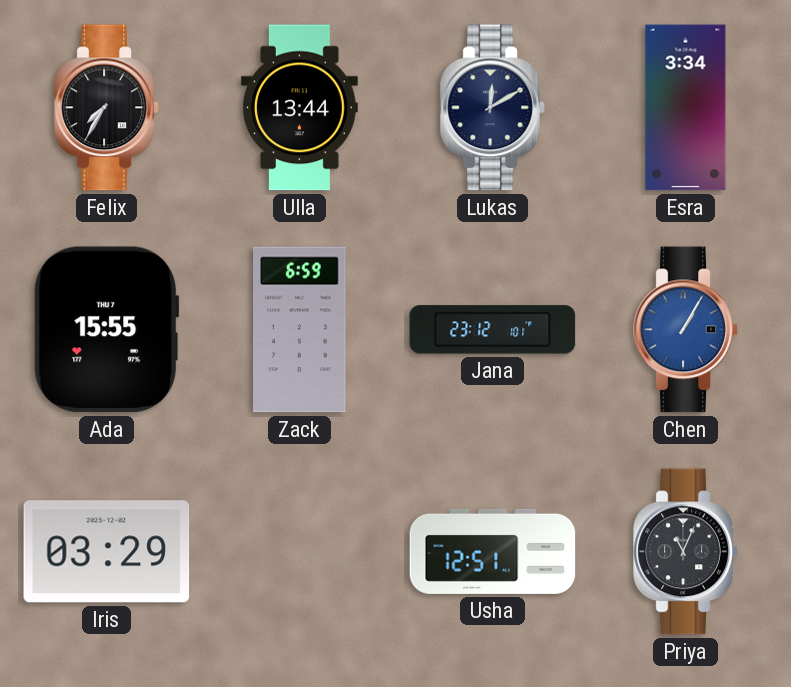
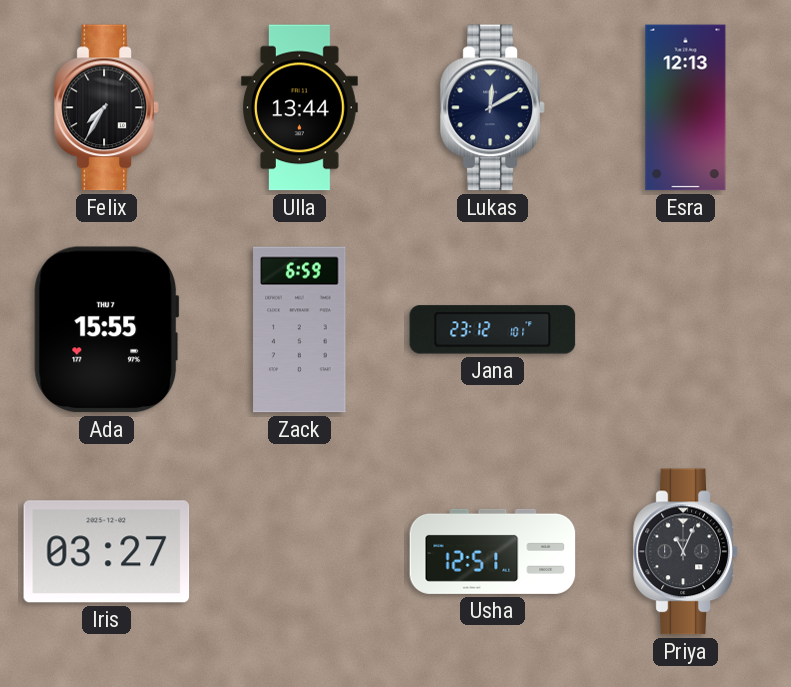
Esra: 3:34 -> 12:13 (686, 108)
Chen: 1:05 -> none (686, 330)
Iris: 03:29 -> 03:27 (107, 552)
